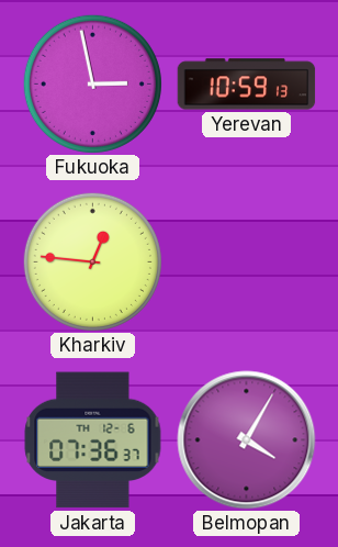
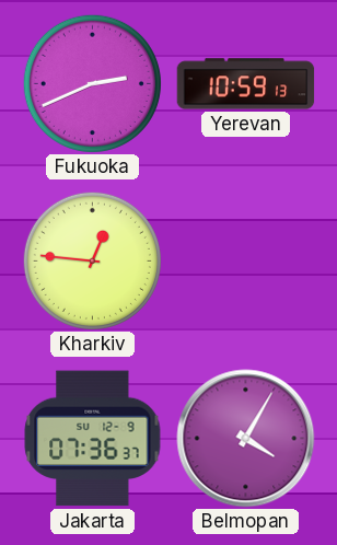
Fukuoka: 2:58 -> 2:41 (92, 83)
Jakarta date: TH 12-6 -> SU 12-9 (93, 439)
